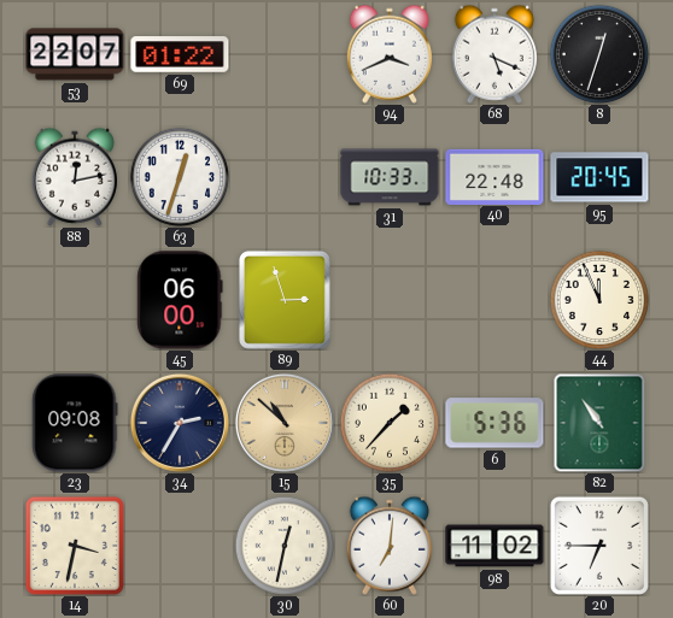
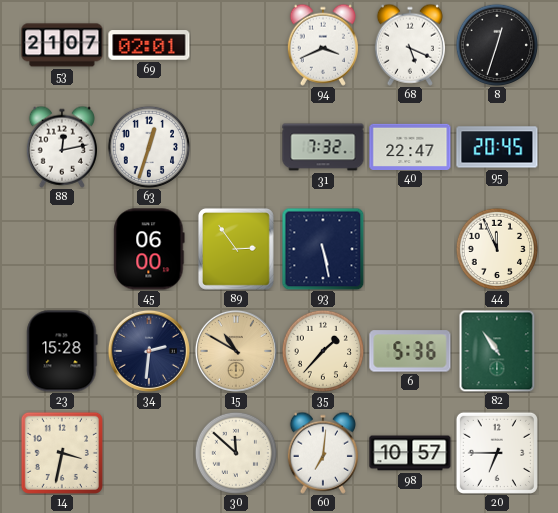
53: 22:07 -> 21:07 (62, 45)
69: 01:22 -> 02:01 (149, 45)
31: 10:33 -> 7:32 (323, 147)
40: 22:48 -> 22:47 (410, 146)
89: 2:57 -> 2:54 (236, 249)
93: none -> 5:28 (323, 249)
23: 09:08 -> 15:28 (62, 351)
34: 2:35 -> 2:31 (149, 351)
15: 10:52 -> 10:50 (236, 351)
30: 12:32 -> 11:52 (235, 452)
98: 11:02 -> 10:57 (410, 453)
